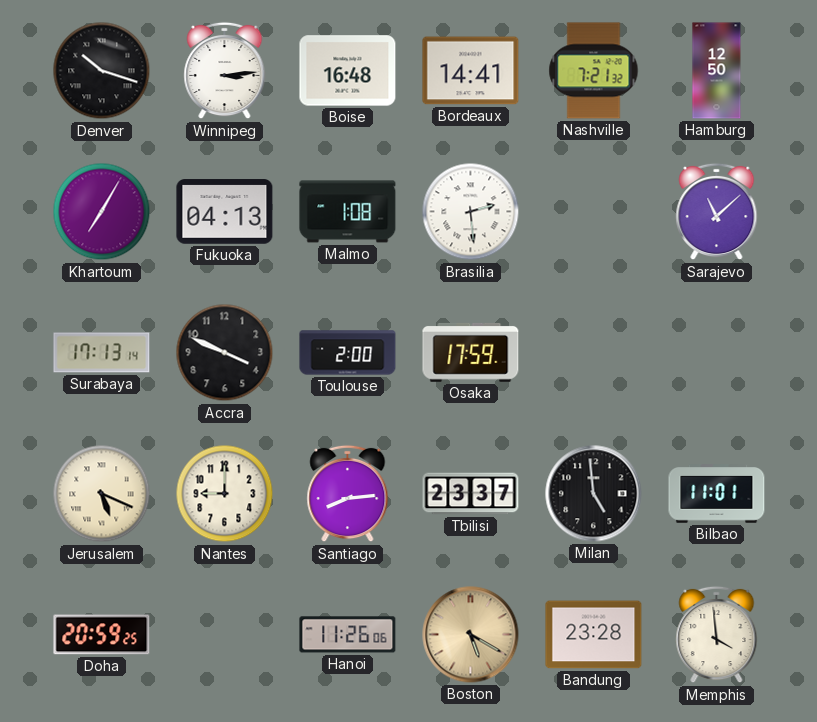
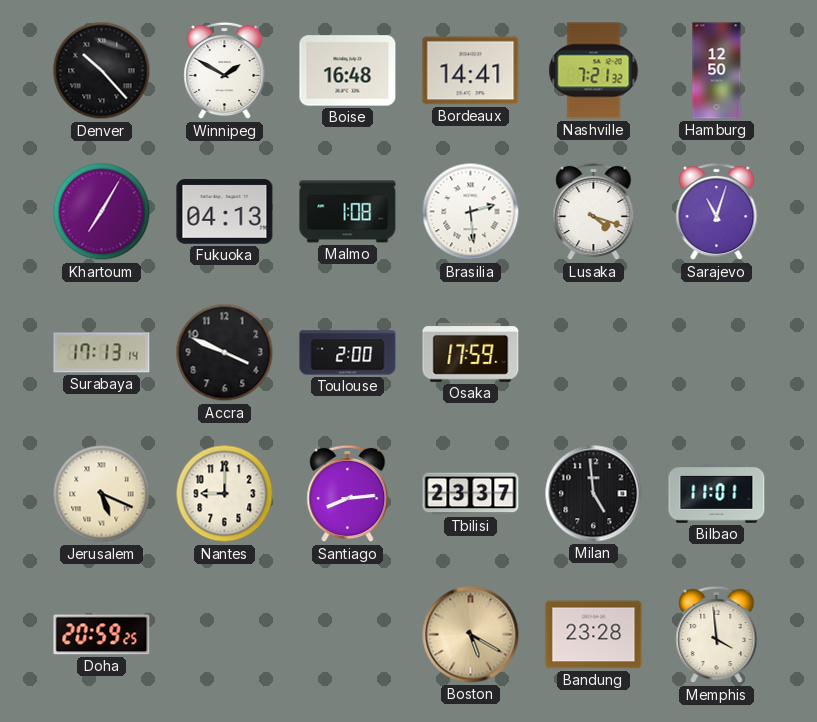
Denver: 10:18 -> 10:23 (102, 71)
Winnipeg: 3:14 -> 1:50 (225, 71)
Lusaka: none -> 4:18 (594, 212)
Sarajevo: 11:08 -> 11:03 (717, 212)
Hanoi: 11:26 -> none (348, 635)
